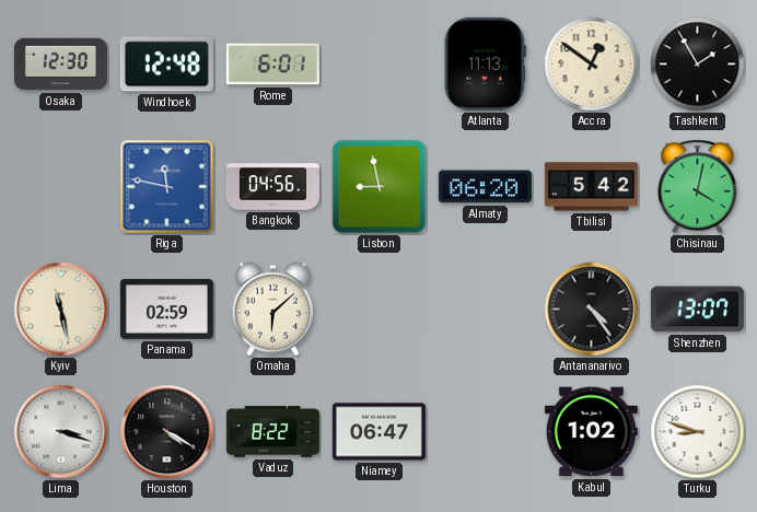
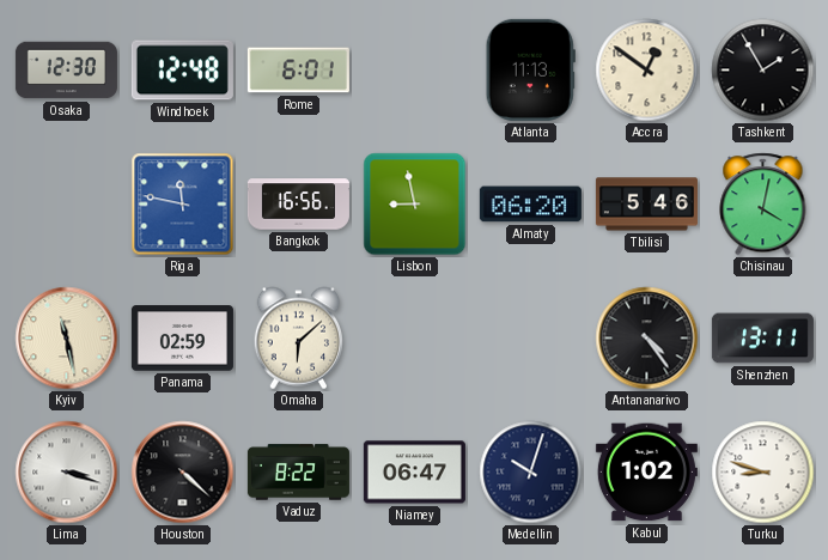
Bangkok: 04:56 -> 16:56 (298, 205)
Tbilisi: 5:42 -> 5:46 (646, 205)
Shenzhen: 13:07 -> 13:11 (762, 339)
Houston: 4:20 -> 4:22 (183, 473)
Medellin: none -> 10:03 (531, 473)
